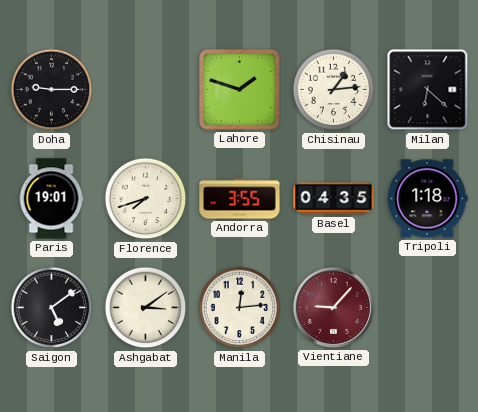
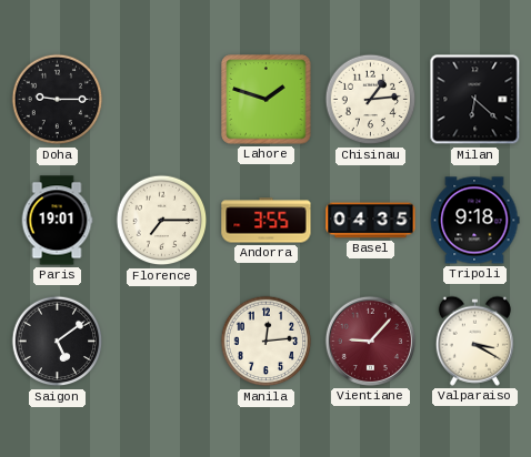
Florence: 7:42 -> 7:15 (162, 221)
Tripoli: 1:18 -> 9:18 (475, 221)
Ashgabat: 3:09 -> none (146, 308)
Valparaiso: none -> 3:20 (474, 341)
